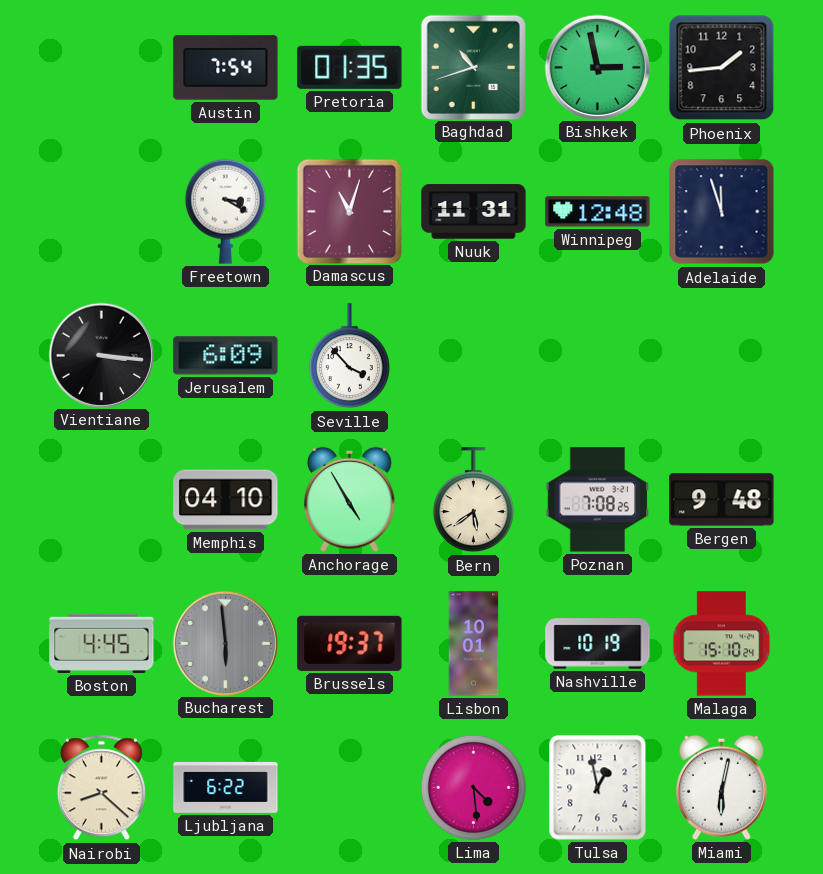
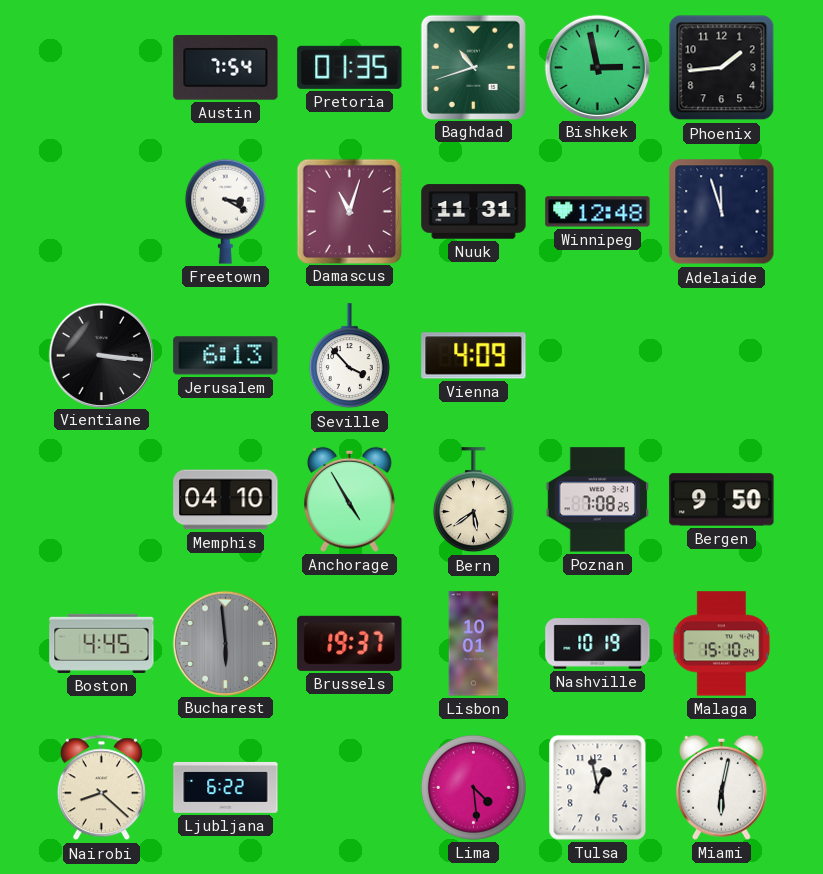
Jerusalem: 6:09 -> 6:13 (226, 356)
Vienna: none -> 4:09 (474, 356)
Bergen: 9:48 -> 9:50 (722, 500)
